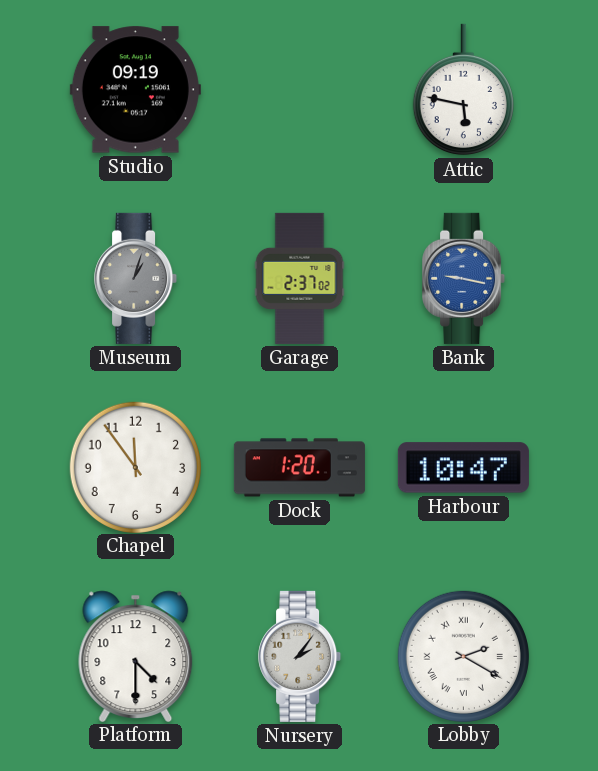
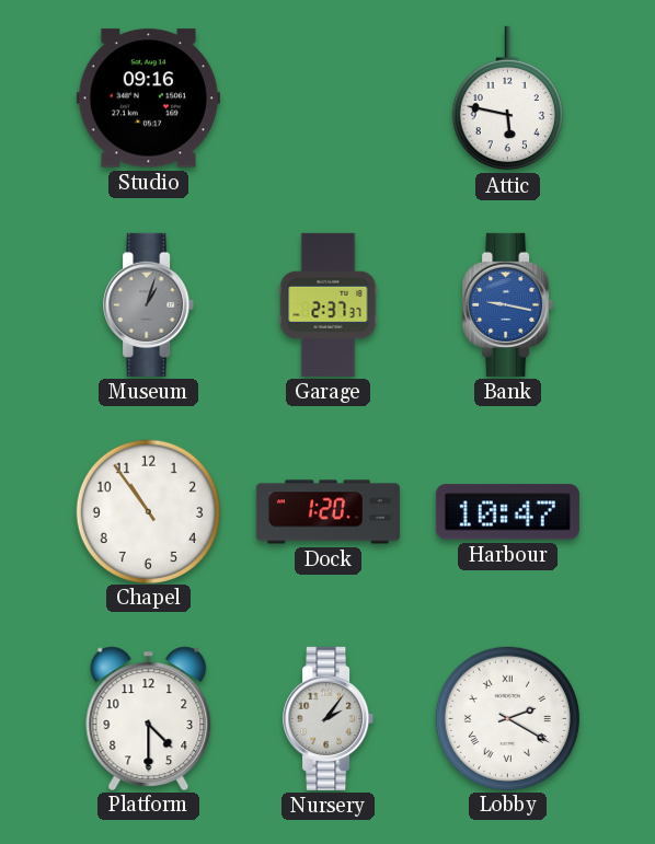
Studio: 09:19 -> 09:16 (148, 99)
Garage: 2:37:02 -> 2:37:37 (329, 304)
Chapel: 11:54 -> 10:54 (148, 511)
